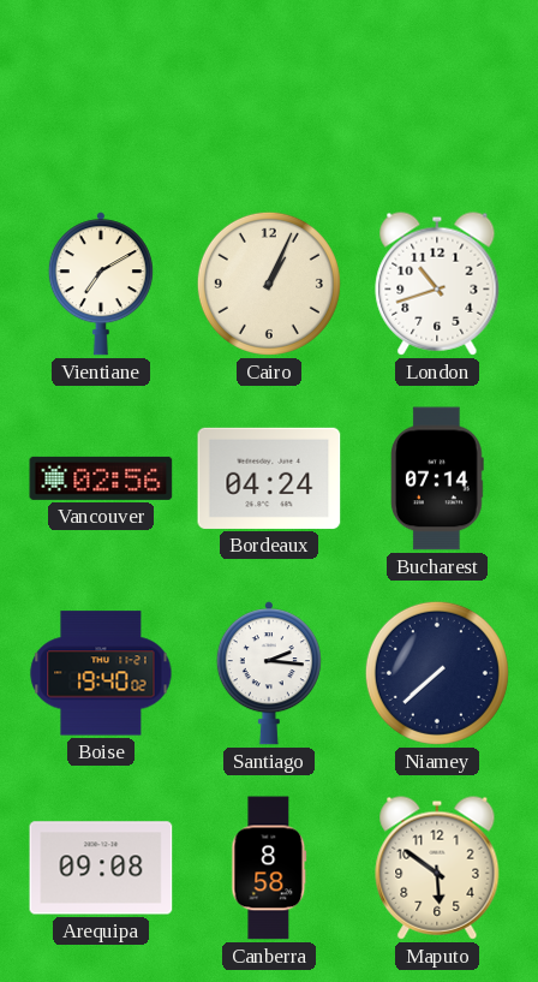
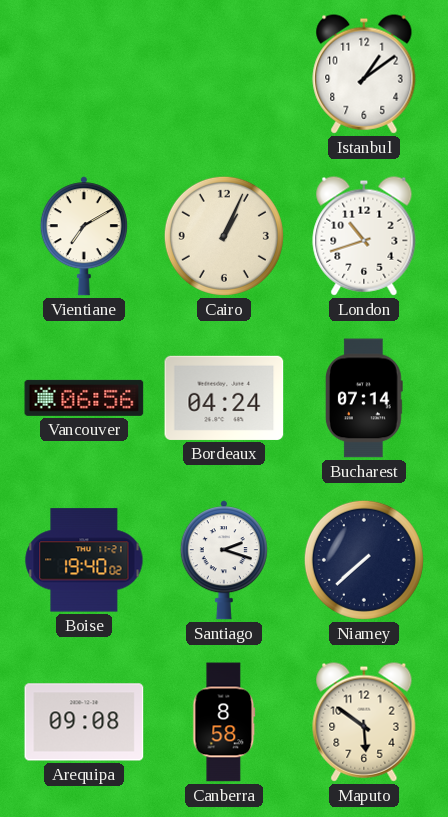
Istanbul: none -> 1:09 (364, 74)
Vancouver: 02:56 -> 06:56 (84, 398)
Santiago: 2:16 -> 2:18 (224, 560)
